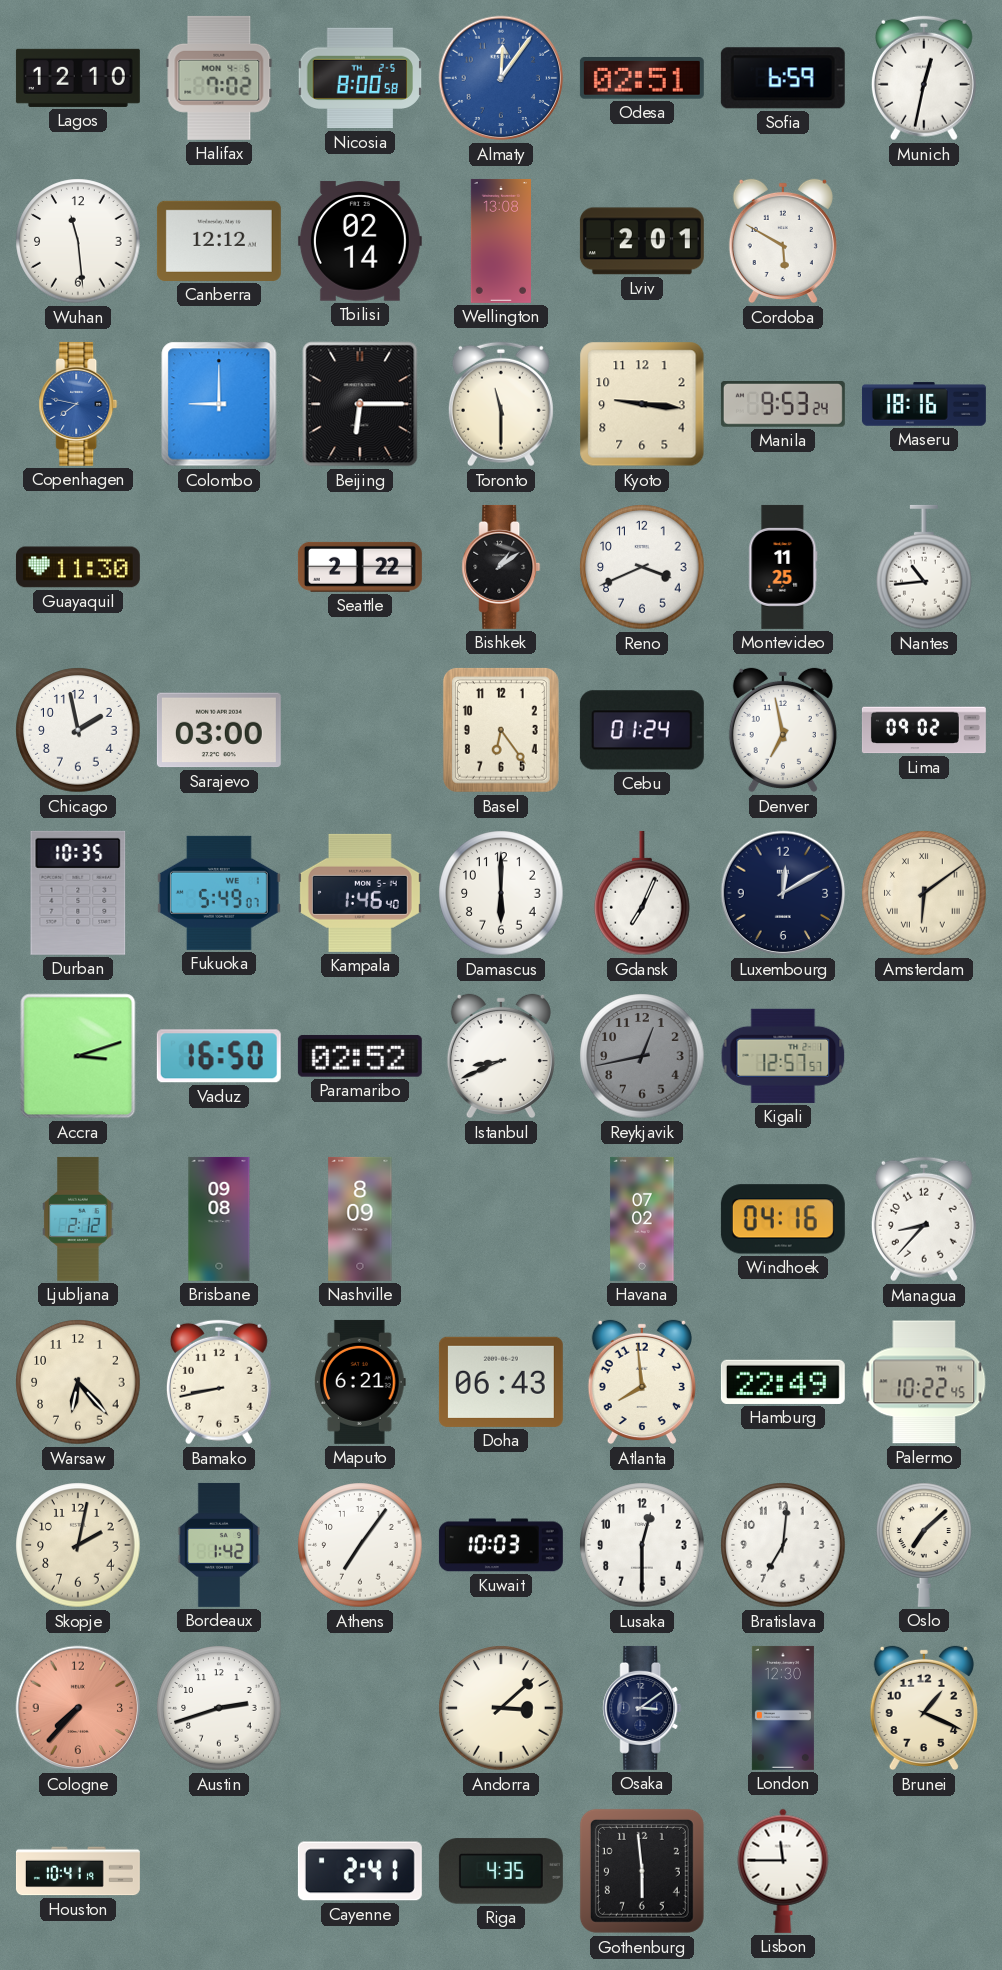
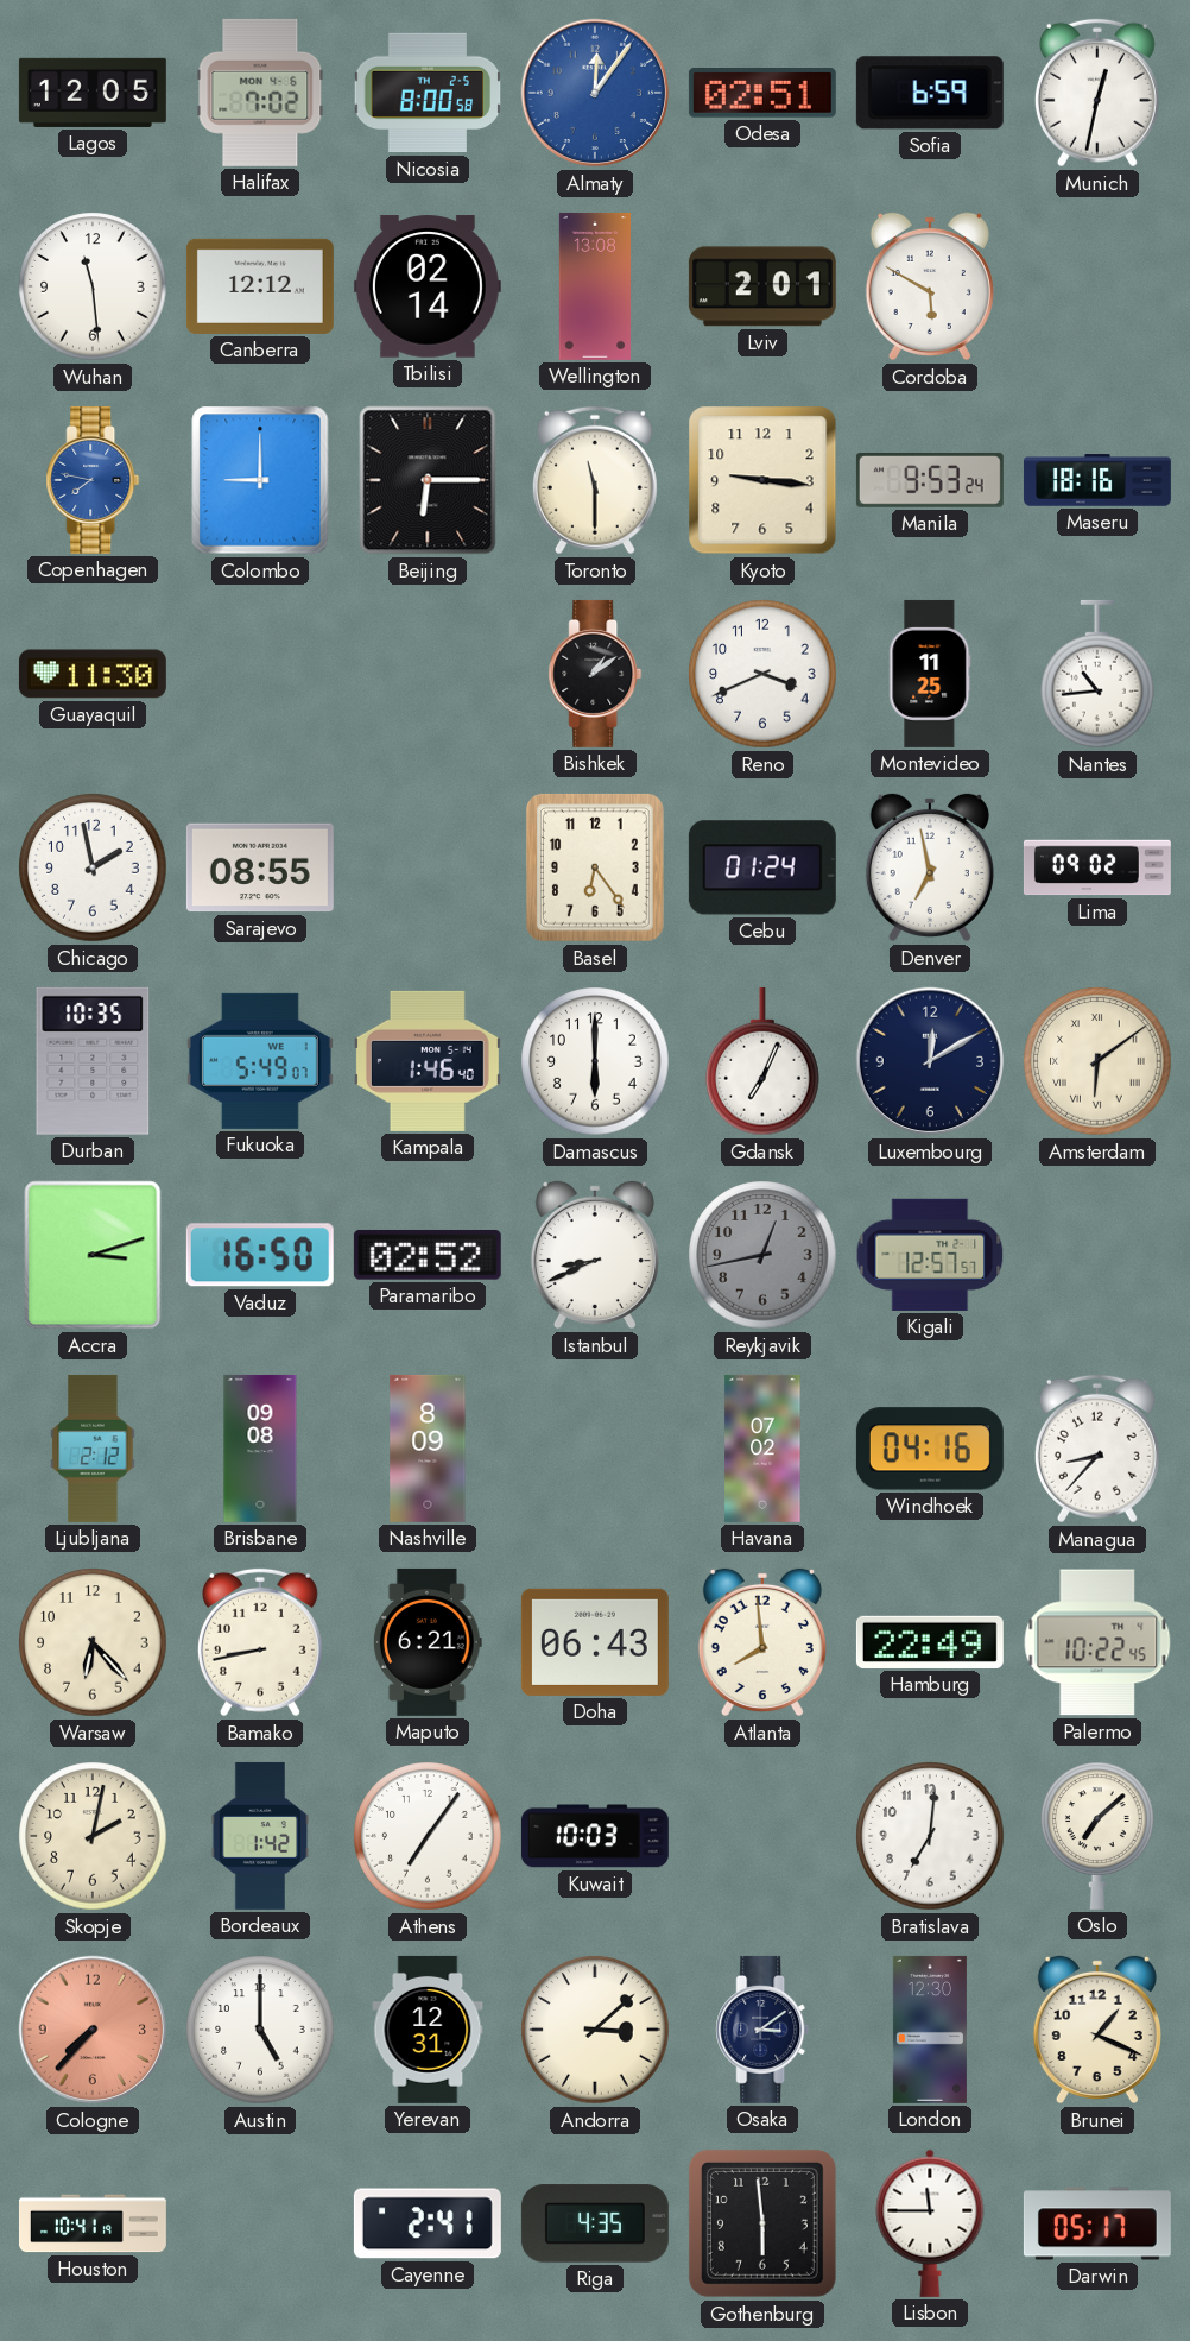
Lagos: 12:10 -> 12:05 (93, 93)
Seattle: 2:22 -> none (360, 567)
Sarajevo: 03:00 -> 08:55 (260, 867)
Lusaka: 12:30 -> none (642, 1545)
Austin: 2:42 -> 5:00 (260, 2030)
Yerevan: none -> 12:31 (428, 2030)
Darwin: none -> 05:17 (1097, 2223)
